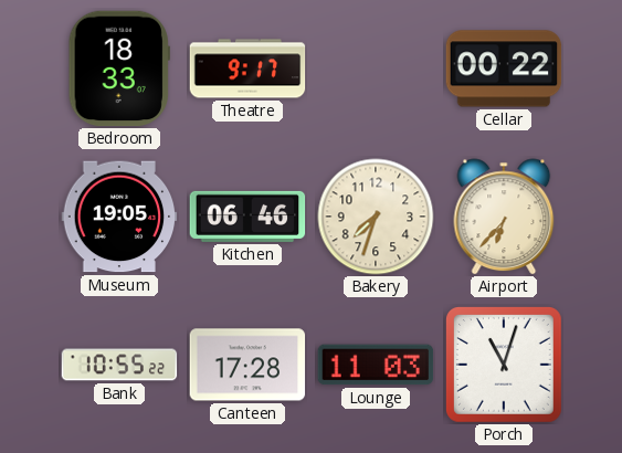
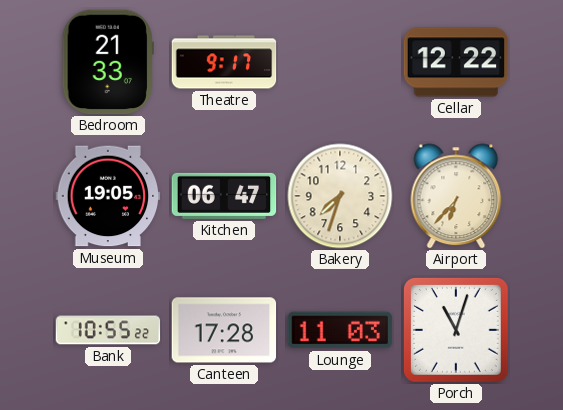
Bedroom: 18:33 -> 21:33 (108, 62)
Cellar: 00:22 -> 12:22 (456, 62)
Kitchen: 06:46 -> 06:47 (224, 196)
